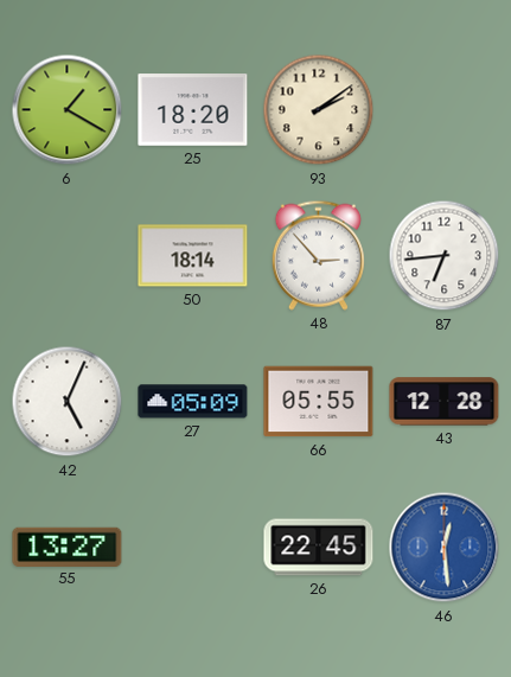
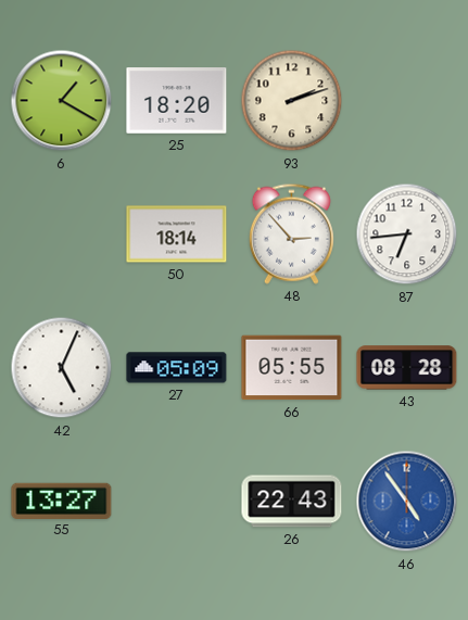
93: 2:09 -> 2:12 (292, 101)
43: 12:28 -> 08:28 (407, 368)
26: 22:45 -> 22:43 (292, 502)
46: 12:29 -> 4:54 (407, 502)
